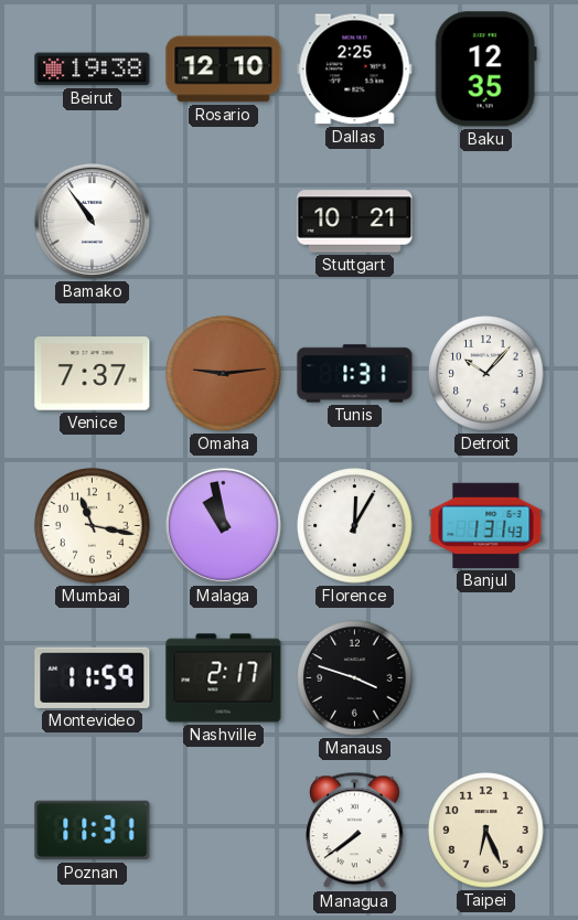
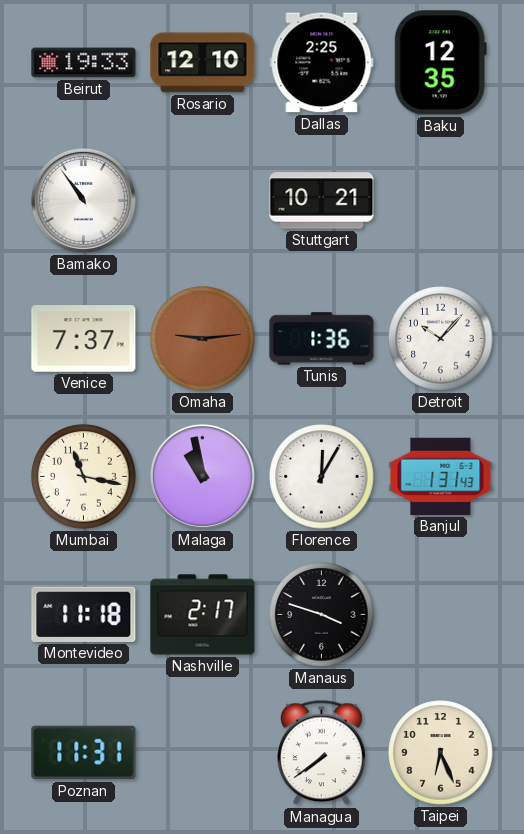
Beirut: 19:38 -> 19:33 (84, 63)
Tunis: 1:31 -> 1:36 (322, 339)
Montevideo: 11:59 -> 11:18 (84, 614)
